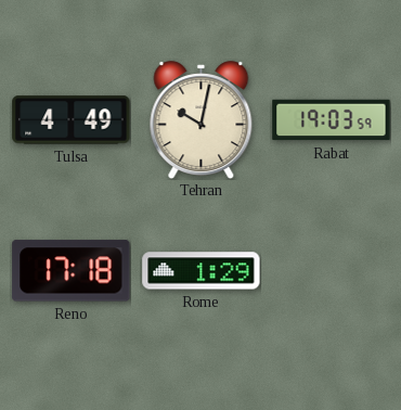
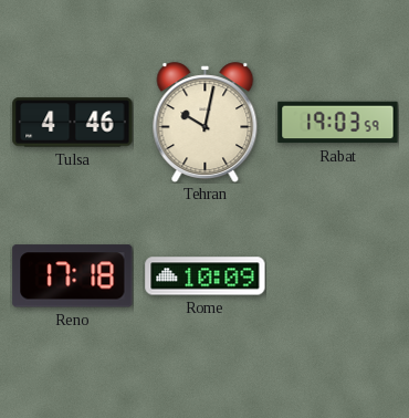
Tulsa: 4:49 -> 4:46 (73, 123)
Rome: 1:29 -> 10:09 (206, 276)
